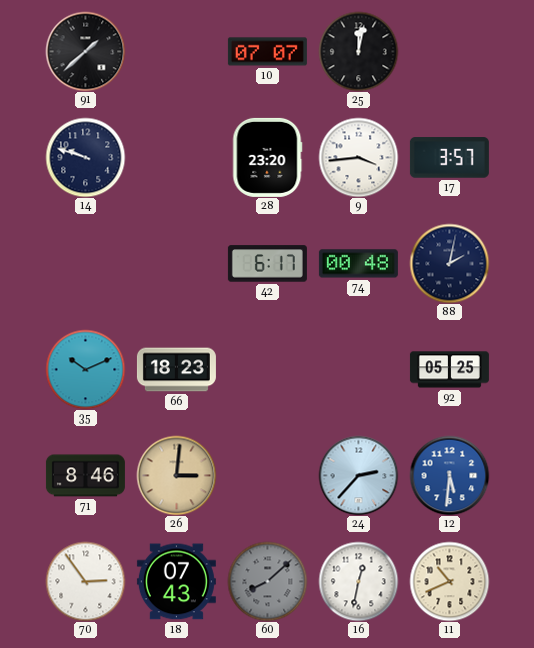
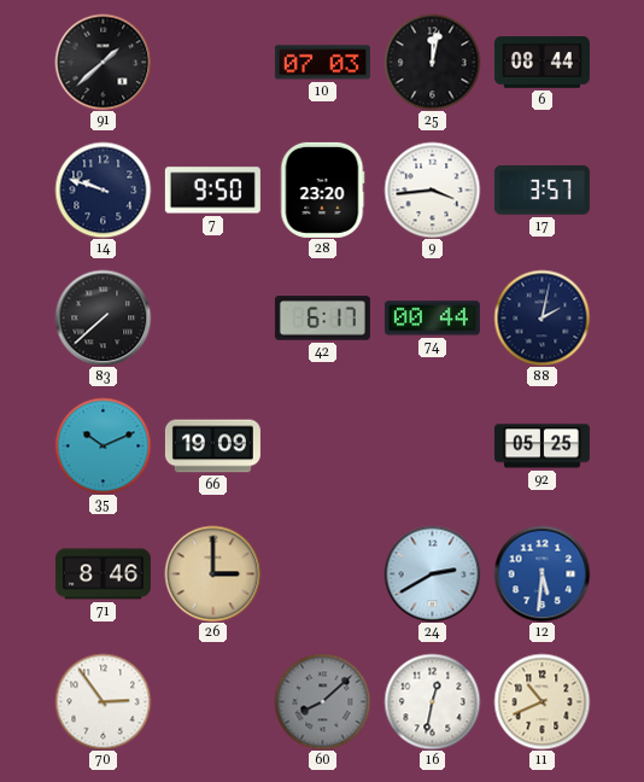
10: 07:07 -> 07:03 (322, 63)
6: none -> 08:44 (541, 63)
7: none -> 9:50 (212, 191)
83: none -> 7:38 (103, 317)
74: 00:48 -> 00:44 (432, 319)
66: 18:23 -> 19:09 (212, 447)
26: 3:01 -> 3:00 (212, 573)
24: 2:37 -> 2:40 (432, 573)
18: 07:43 -> none (176, 582)
